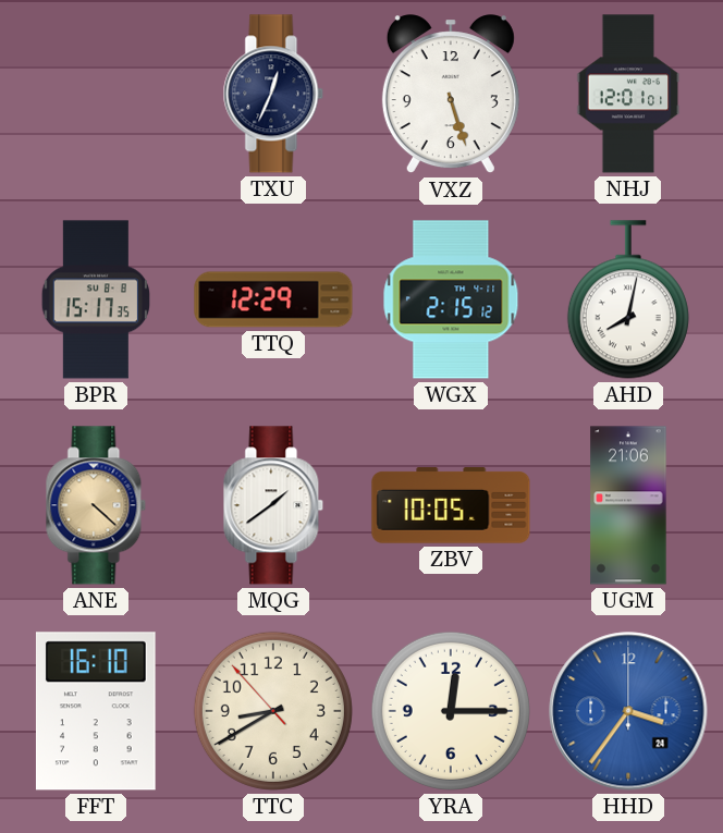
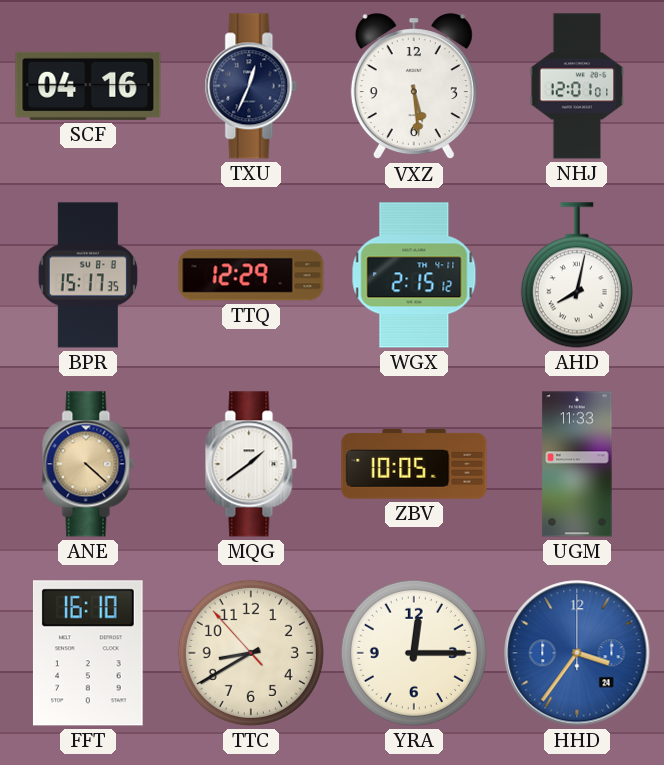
SCF: none -> 04:16 (88, 86)
VXZ: 5:27 -> 5:29 (414, 87)
UGM: 21:06 -> 11:33 (577, 464)
